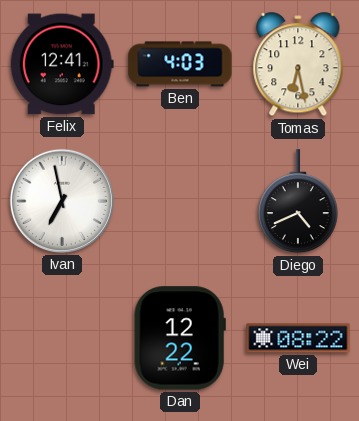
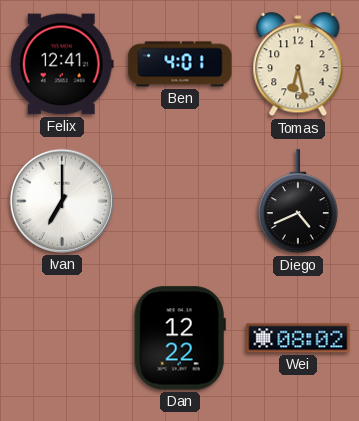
Ben: 4:03 -> 4:01 (180, 64)
Ivan: 6:58 -> 7:00 (62, 201)
Wei: 08:22 -> 08:02 (298, 338)
